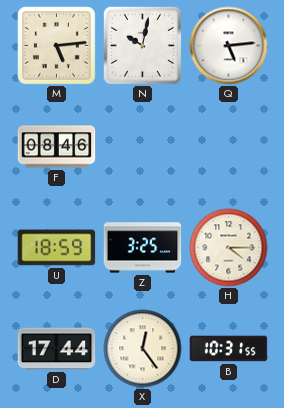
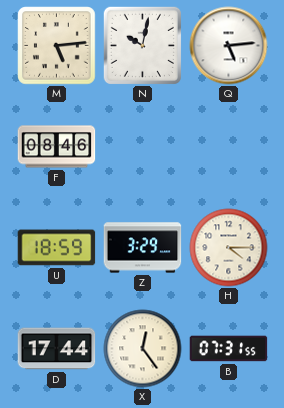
Z: 3:25 -> 3:29 (143, 248)
B: 10:31 -> 07:31 (229, 349)
